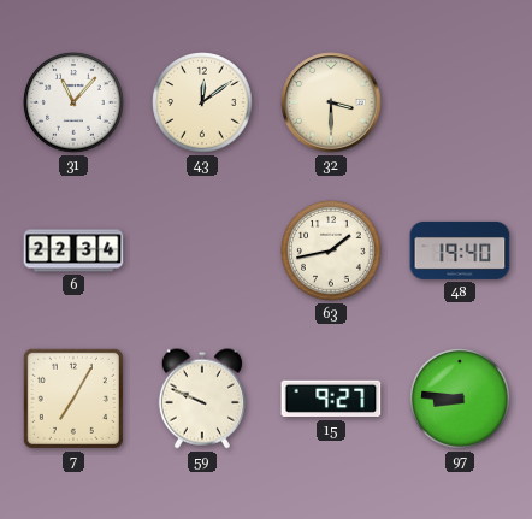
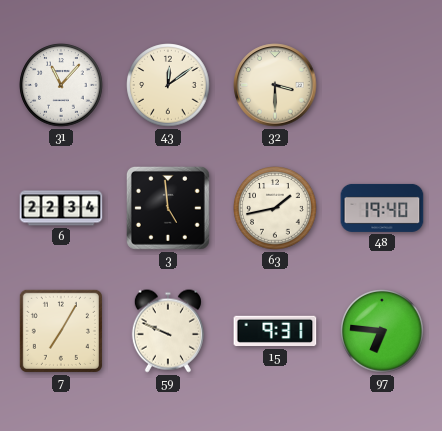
3: none -> 4:59 (168, 208)
15: 9:27 -> 9:31 (275, 331)
97: 8:46 -> 6:46 (382, 331)
